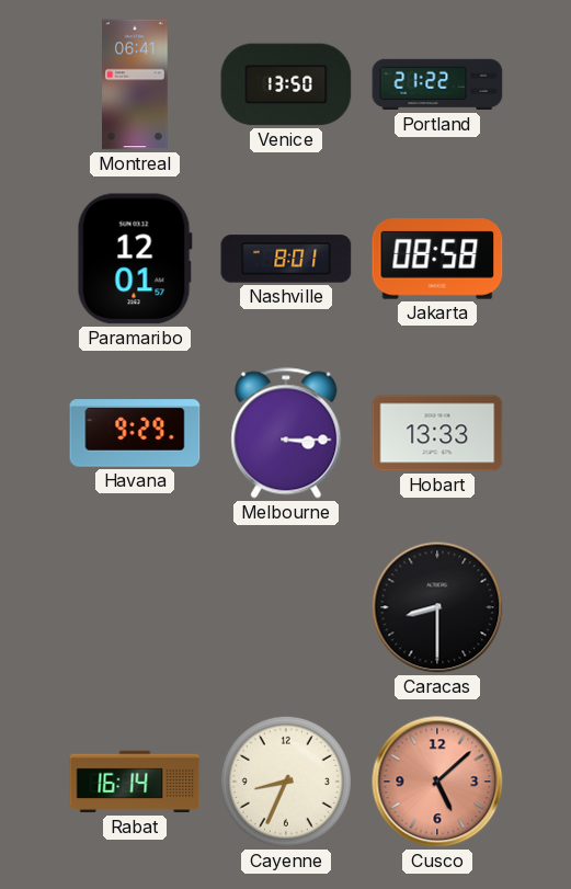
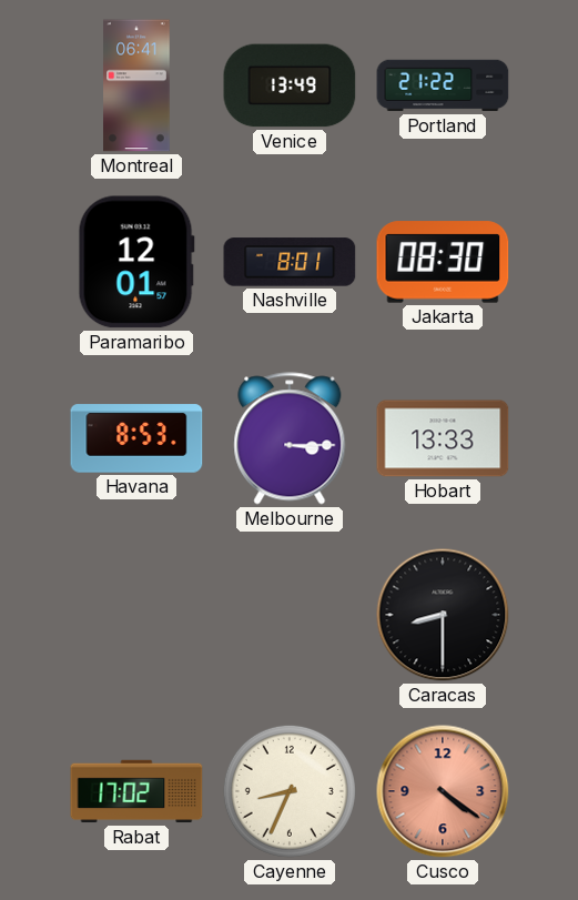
Venice: 13:50 -> 13:49 (290, 85)
Jakarta: 08:58 -> 08:30 (443, 262)
Havana: 9:29 -> 8:53 (136, 438)
Rabat: 16:14 -> 17:02 (136, 791)
Cusco: 5:08 -> 4:21 (443, 791)
